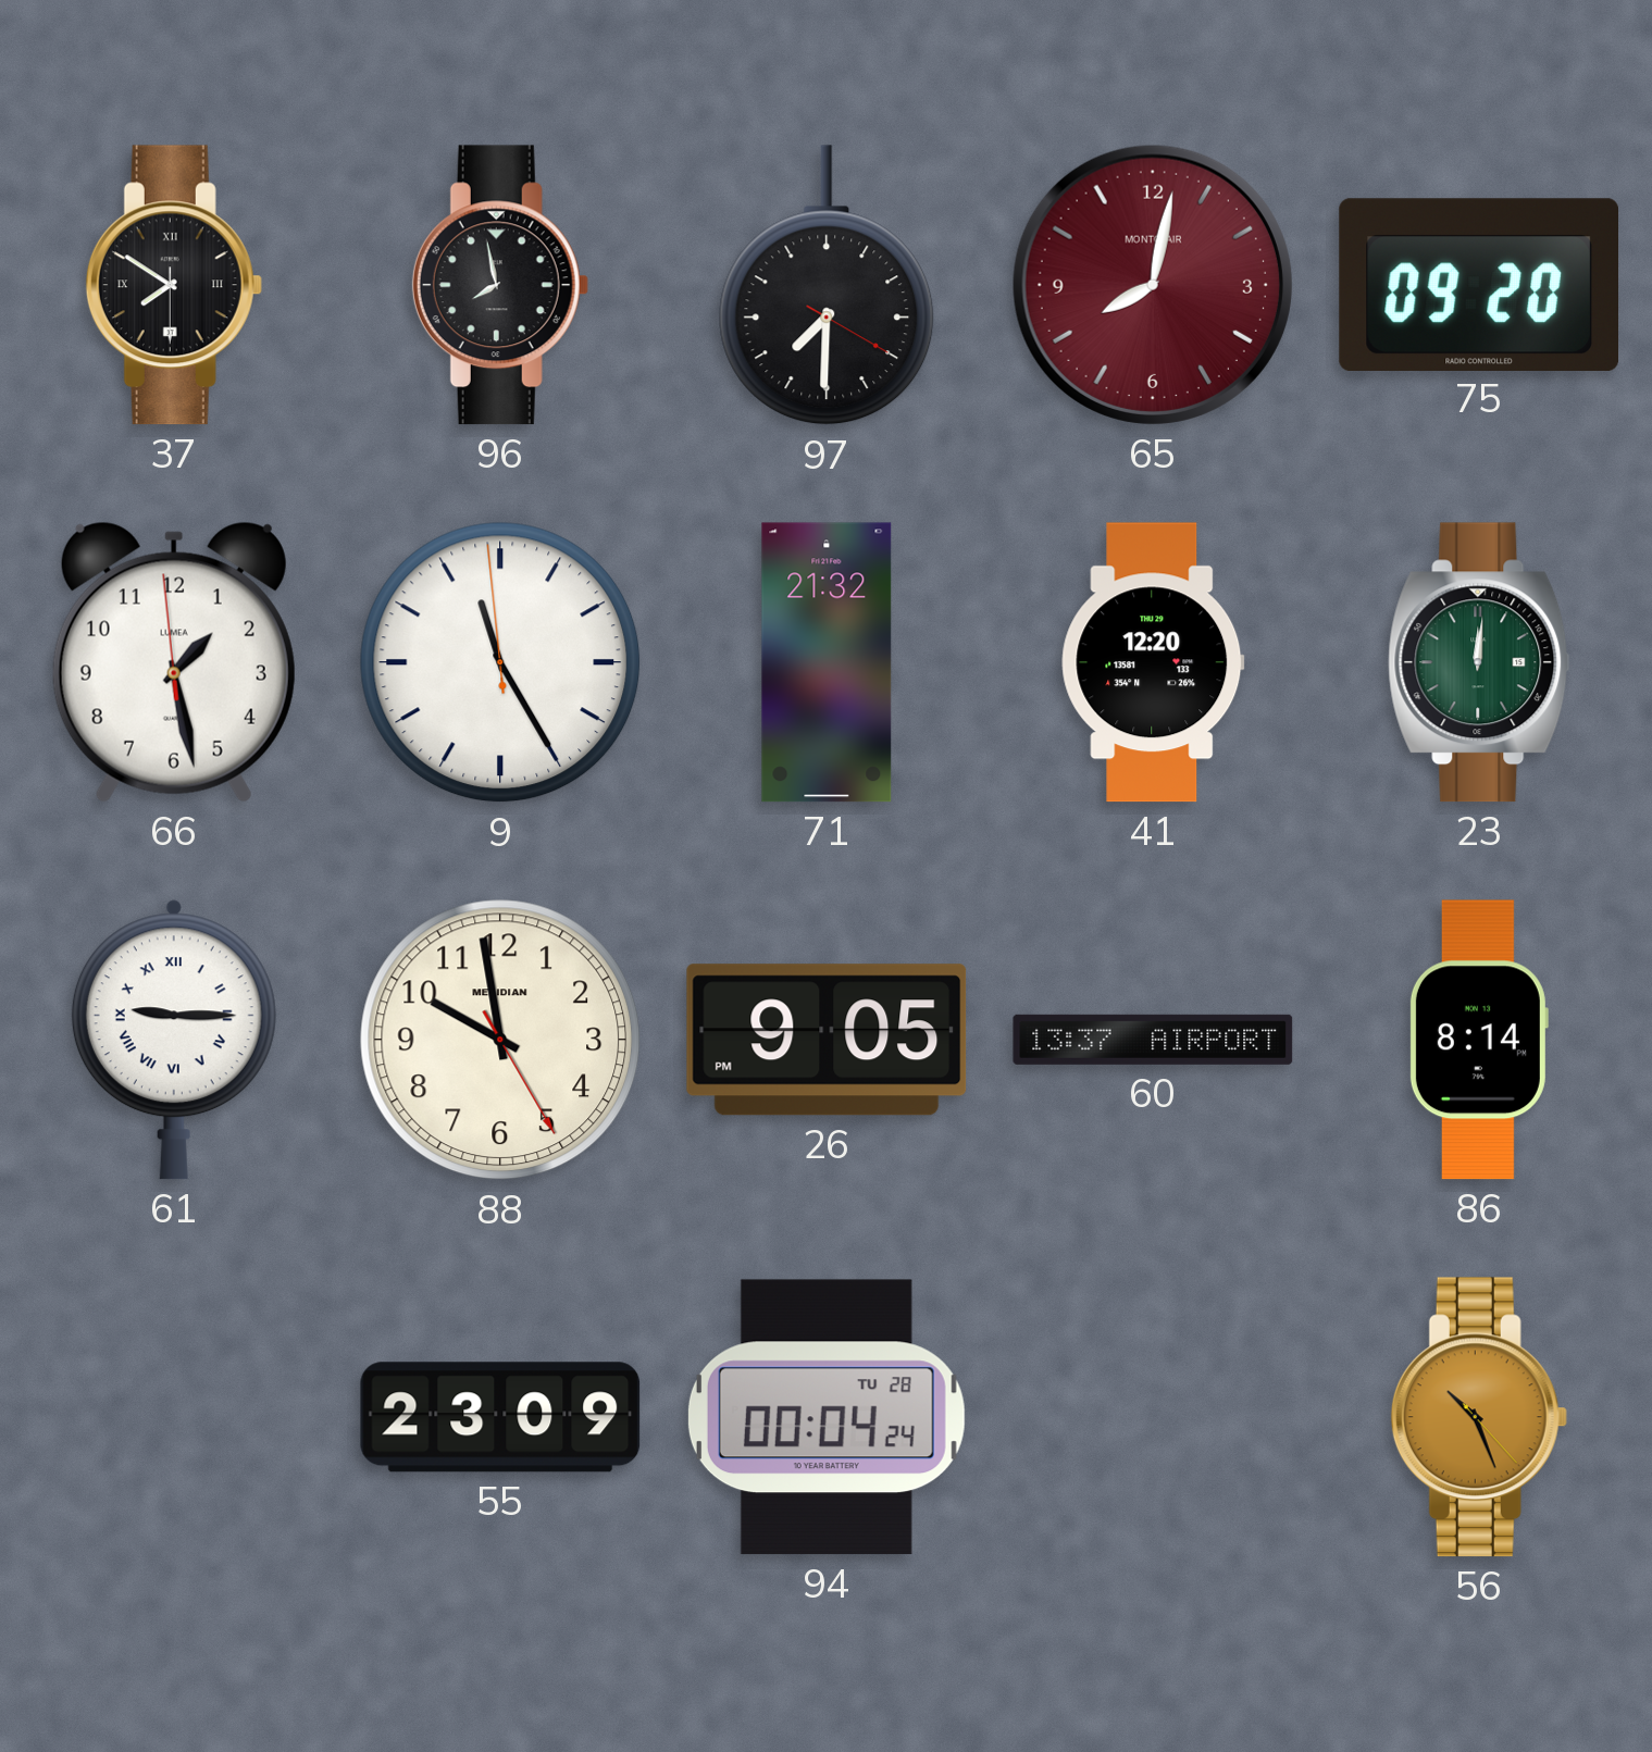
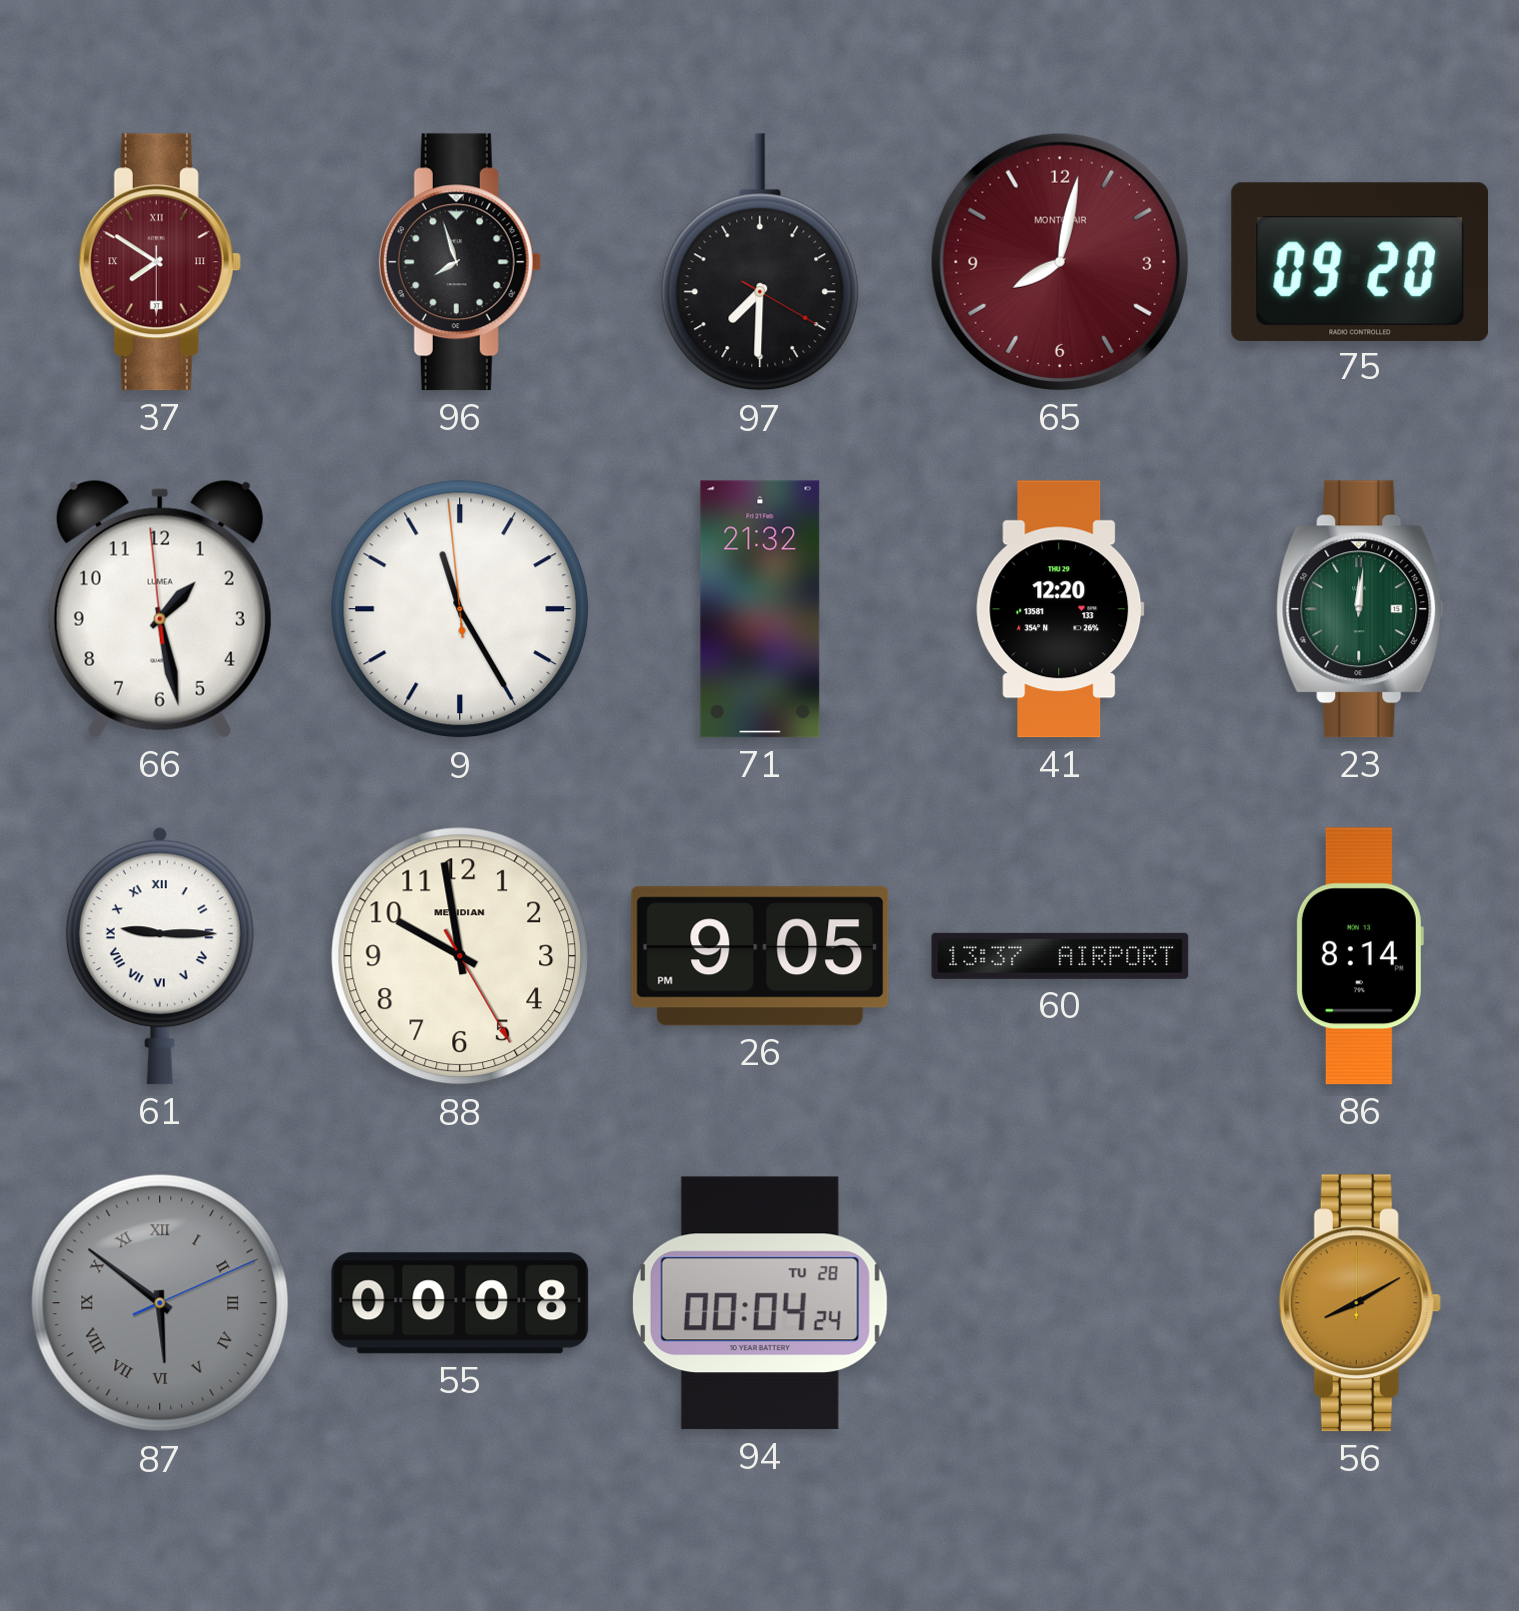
37 dial: black -> burgundy (160, 262)
96: 7:58 -> 7:57 (460, 262)
87: none -> 5:51 (160, 1303)
55: 23:09 -> 00:08 (460, 1303)
56: 10:26 -> 8:10 (1360, 1303)
